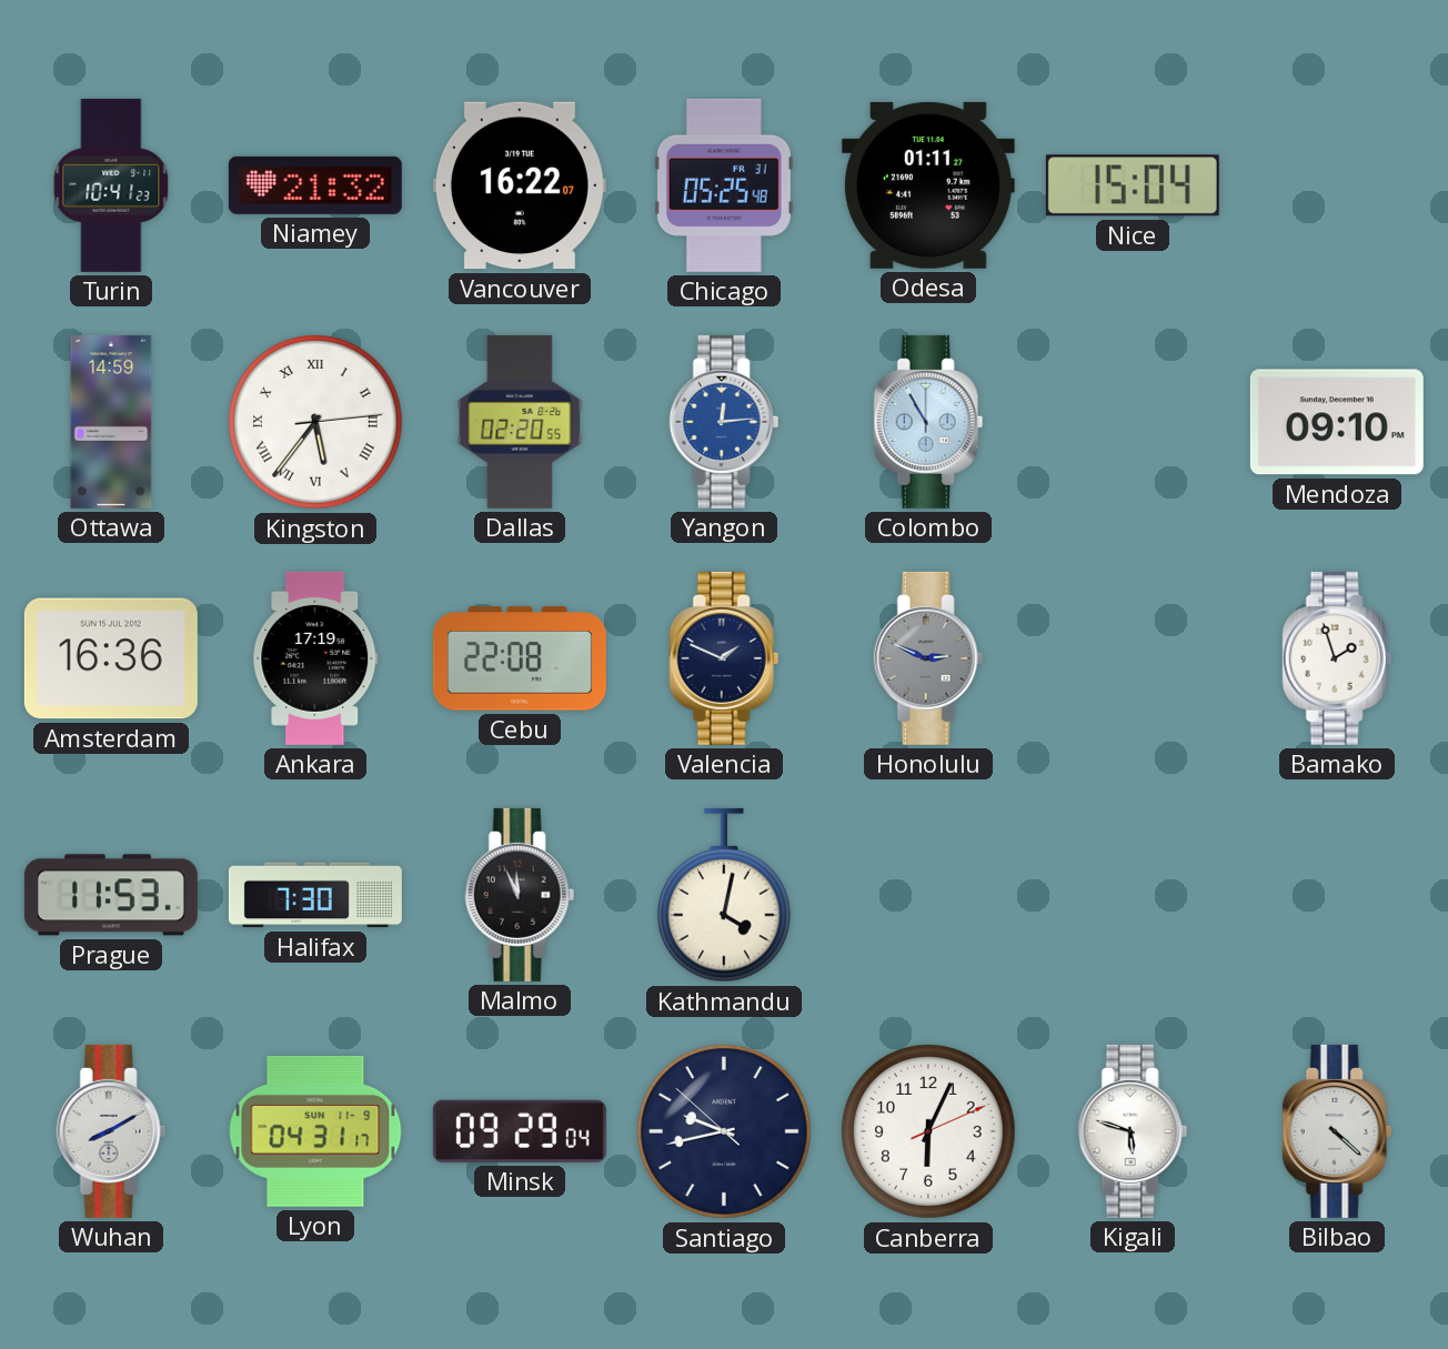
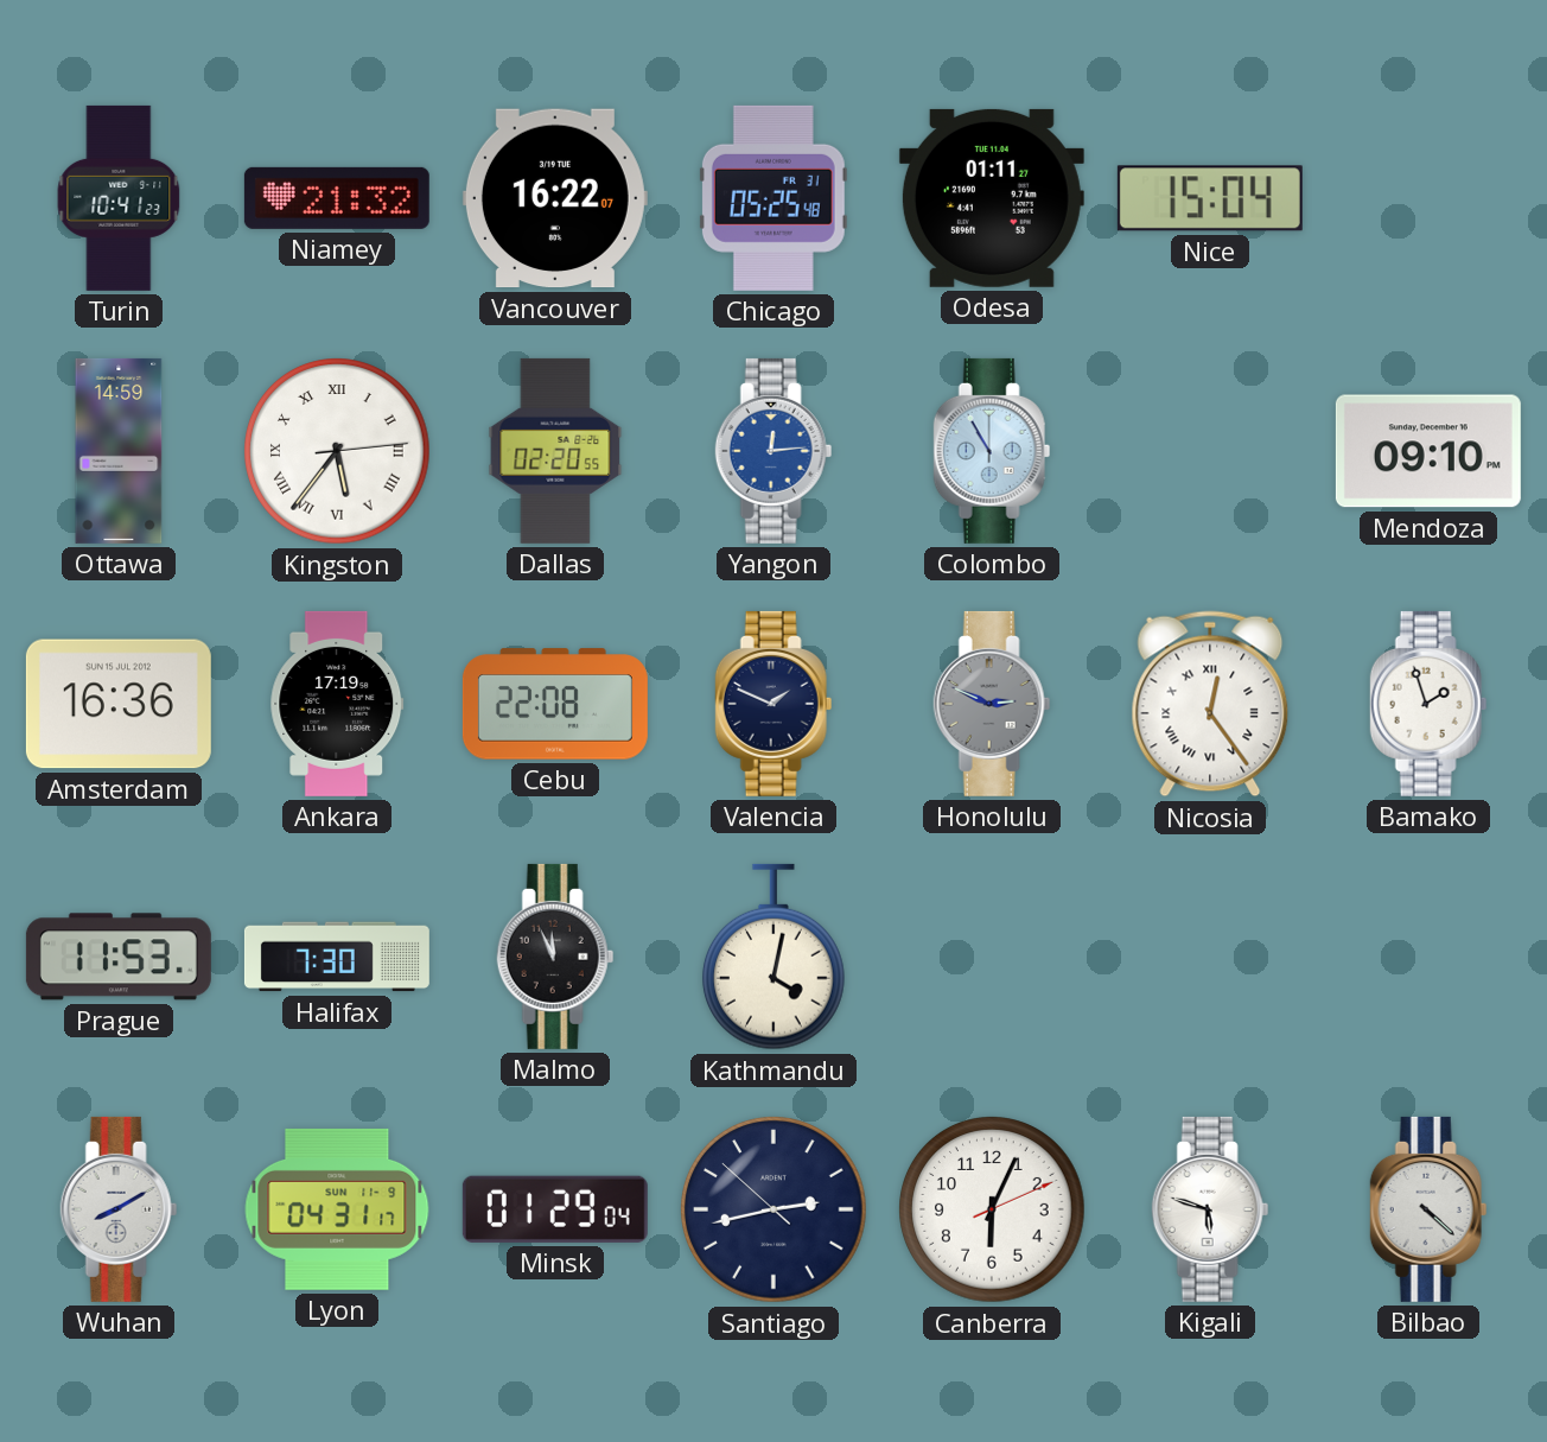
Nicosia: none -> 12:24 (1210, 704)
Minsk: 09:29 -> 01:29 (555, 1209)
Santiago: 9:42 -> 2:42 (774, 1209)
